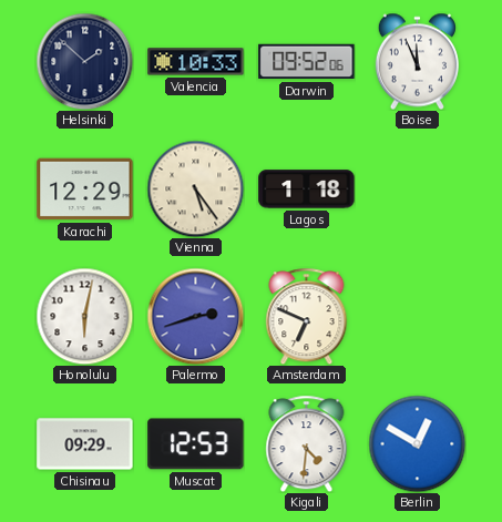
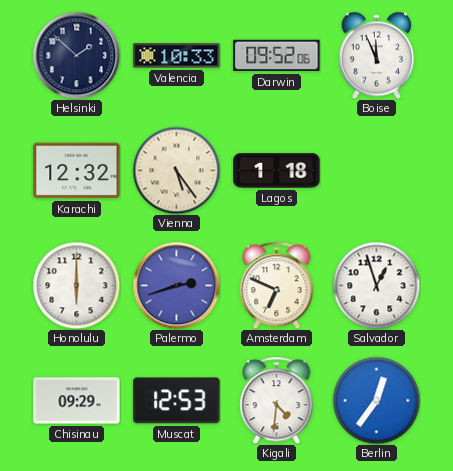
Karachi: 12:29 -> 12:32 (77, 171)
Honolulu: 6:02 -> 6:00 (76, 285)
Salvador: none -> 12:57 (376, 285)
Berlin: 12:50 -> 12:36 (376, 400)
